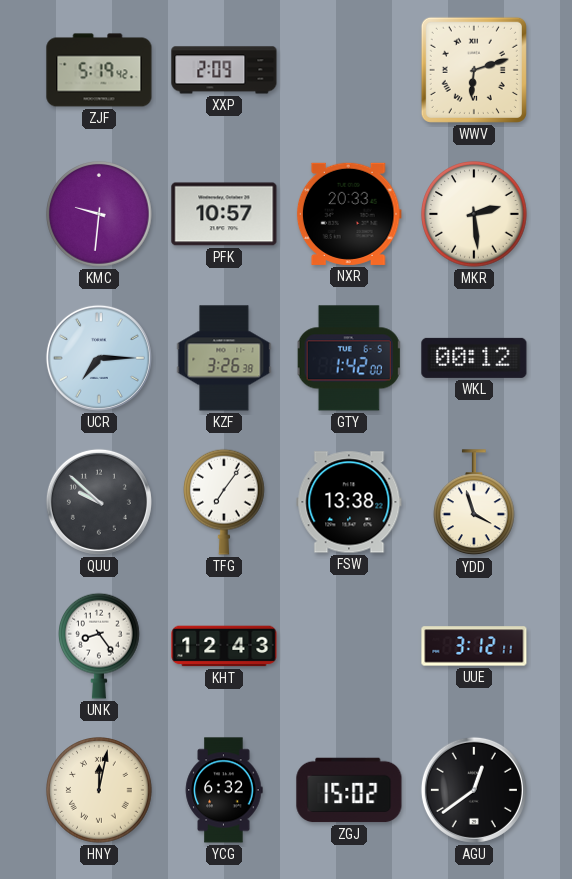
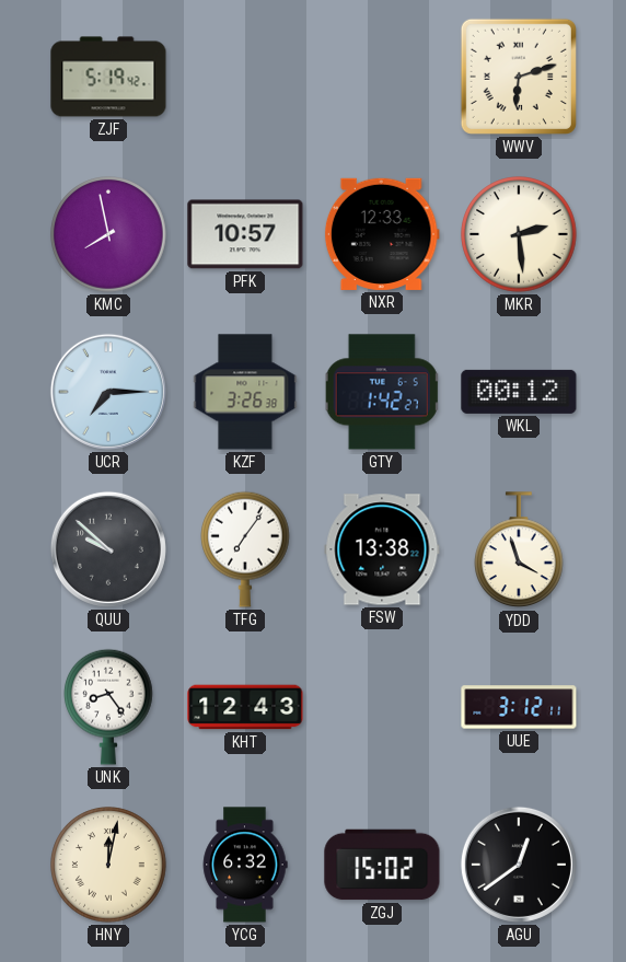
XXP: 2:09 -> none (224, 70)
KMC: 9:31 -> 7:58 (108, 234)
NXR: 20:33 -> 12:33 (382, 234)
GTY: 1:42:00 -> 1:42:27 (382, 392)
